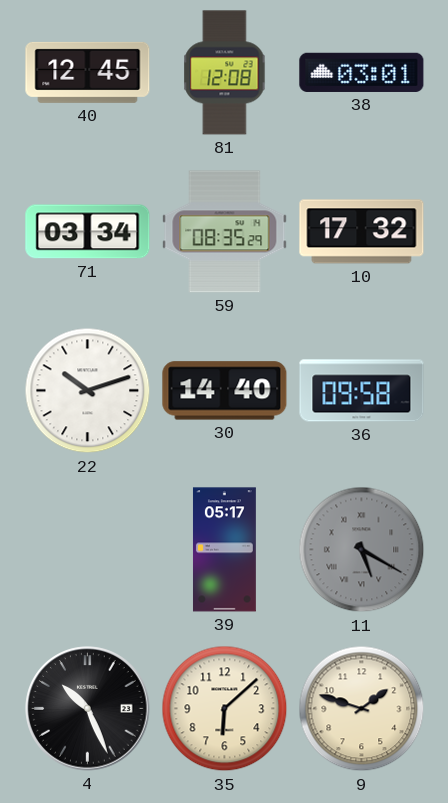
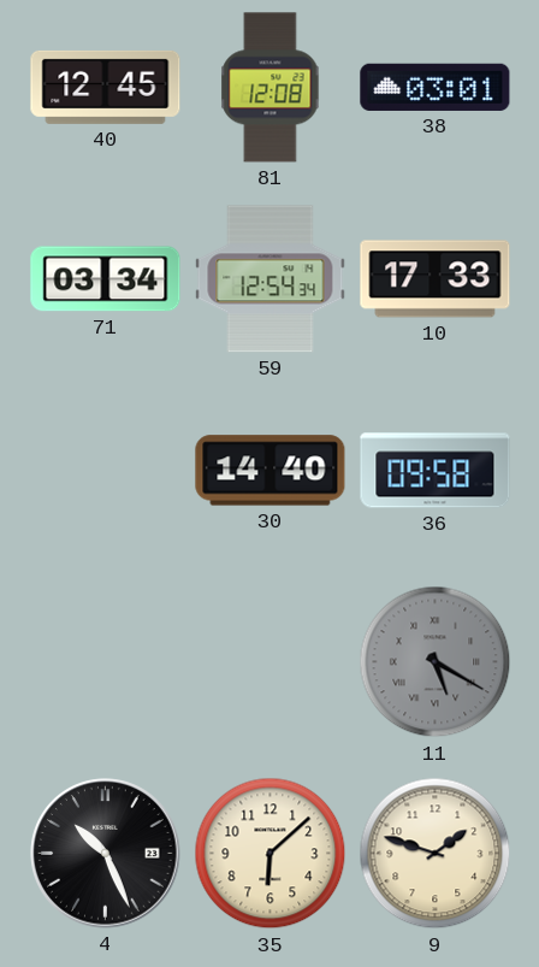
59: 08:35 -> 12:54 (271, 279)
10: 17:32 -> 17:33 (436, 279)
22: 10:12 -> none (88, 391)
39: 05:17 -> none (224, 550)
